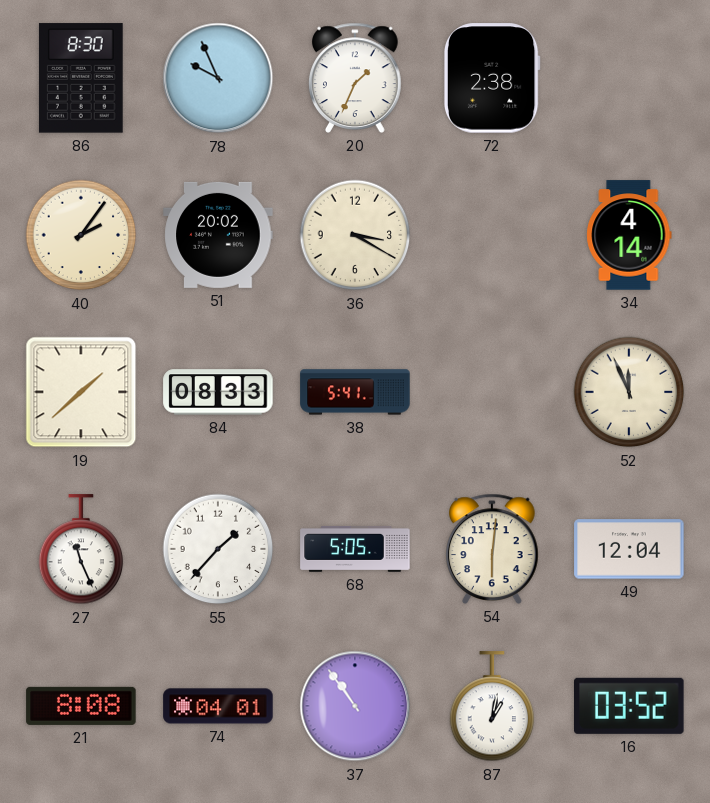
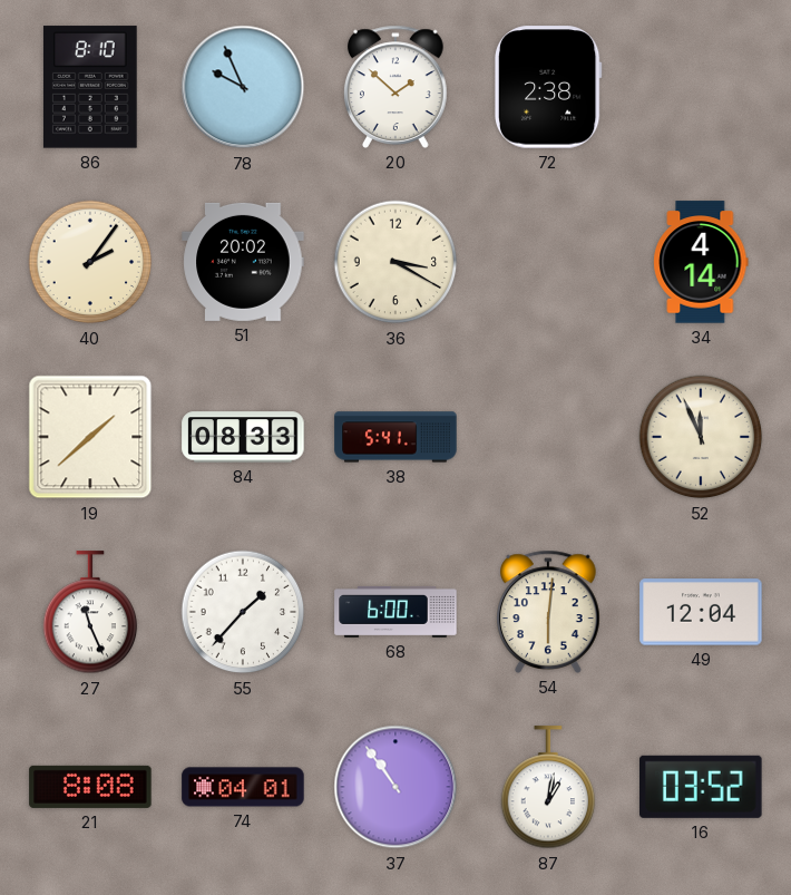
86: 8:30 -> 8:10 (90, 87)
20: 1:34 -> 1:52 (397, 87)
68: 5:05 -> 6:00 (395, 612)
